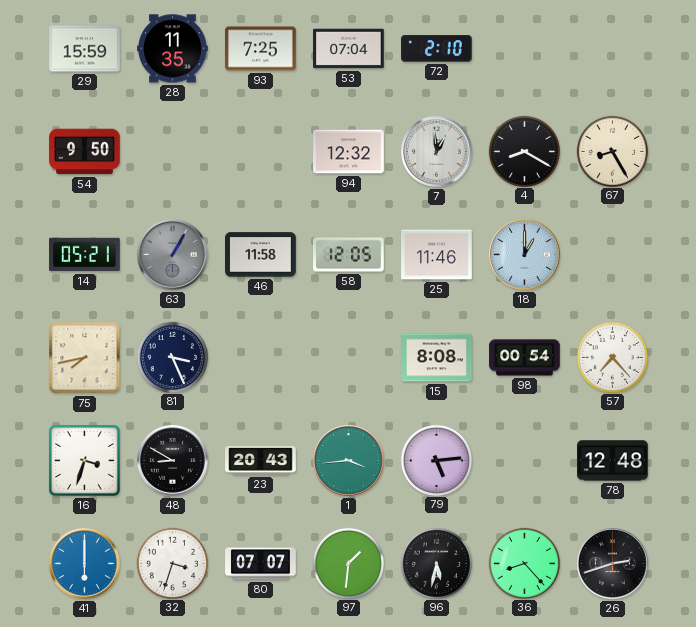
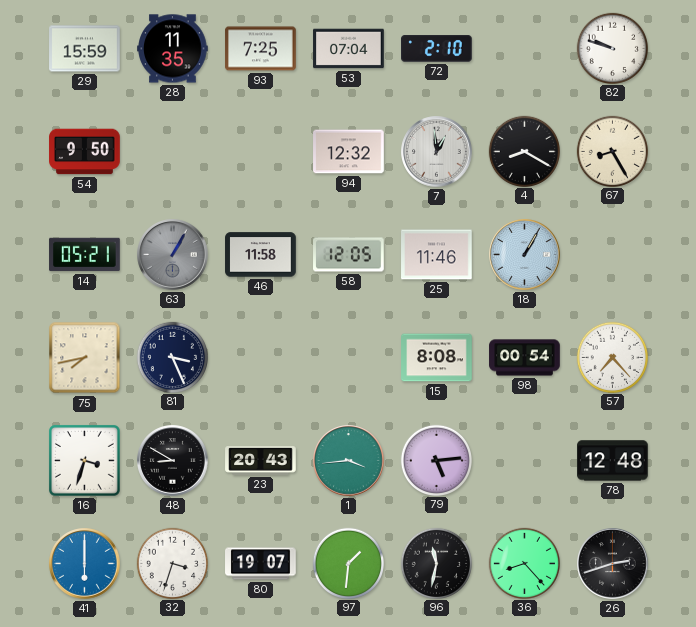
82: none -> 9:48 (612, 48)
18: 1:00 -> 1:05 (525, 255)
80: 07:07 -> 19:07 (261, 564)
96: 5:32 -> 11:32 (436, 563)
